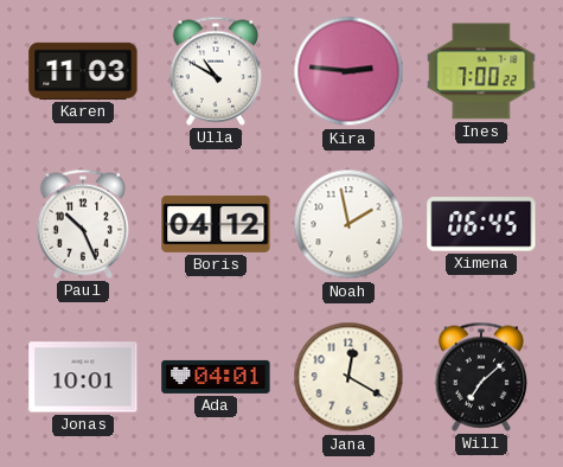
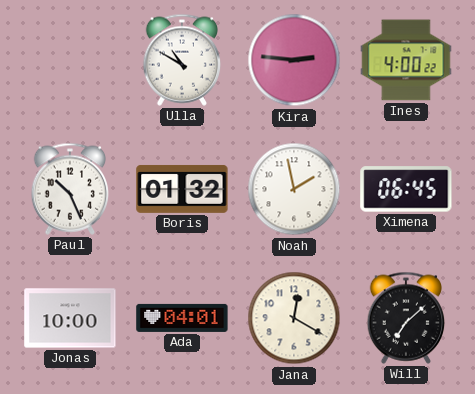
Karen: 11:03 -> none (83, 71)
Ines: 7:00 -> 4:00 (406, 60)
Boris: 04:12 -> 01:32 (182, 189)
Jonas: 10:01 -> 10:00 (70, 318)
